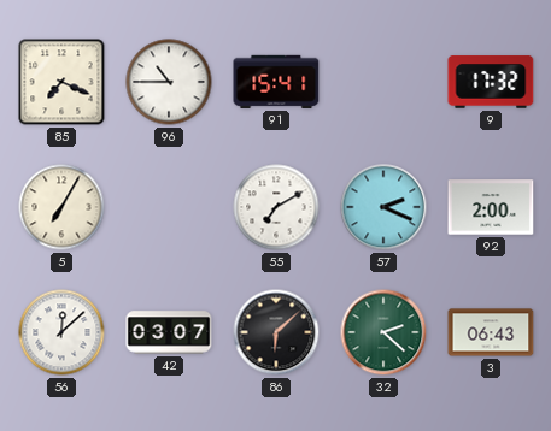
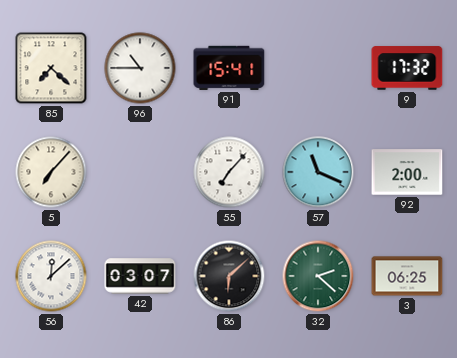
85: 7:19 -> 7:22 (51, 68)
5: 7:05 -> 7:07 (51, 172)
55: 7:10 -> 7:07 (229, 172)
57: 2:19 -> 11:19 (318, 172)
3: 06:43 -> 06:25 (407, 276)
